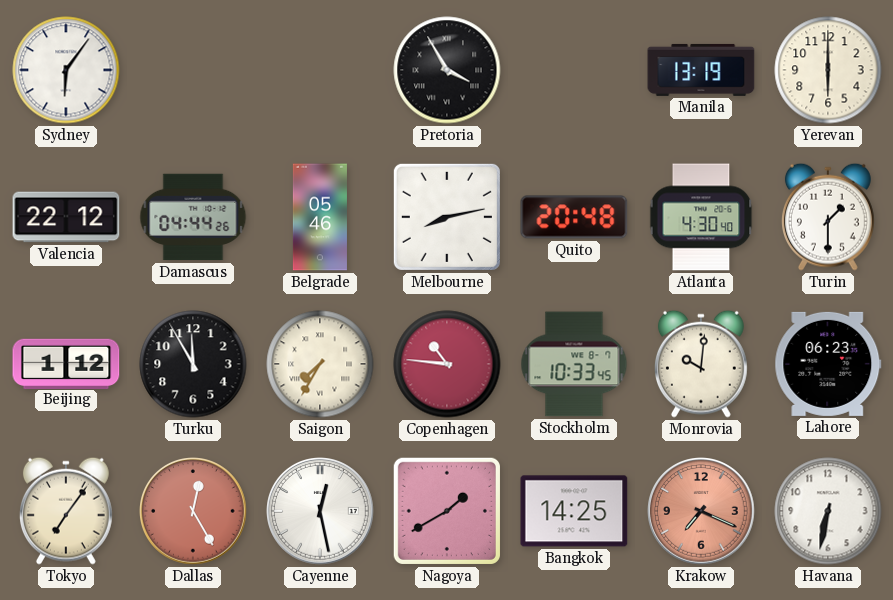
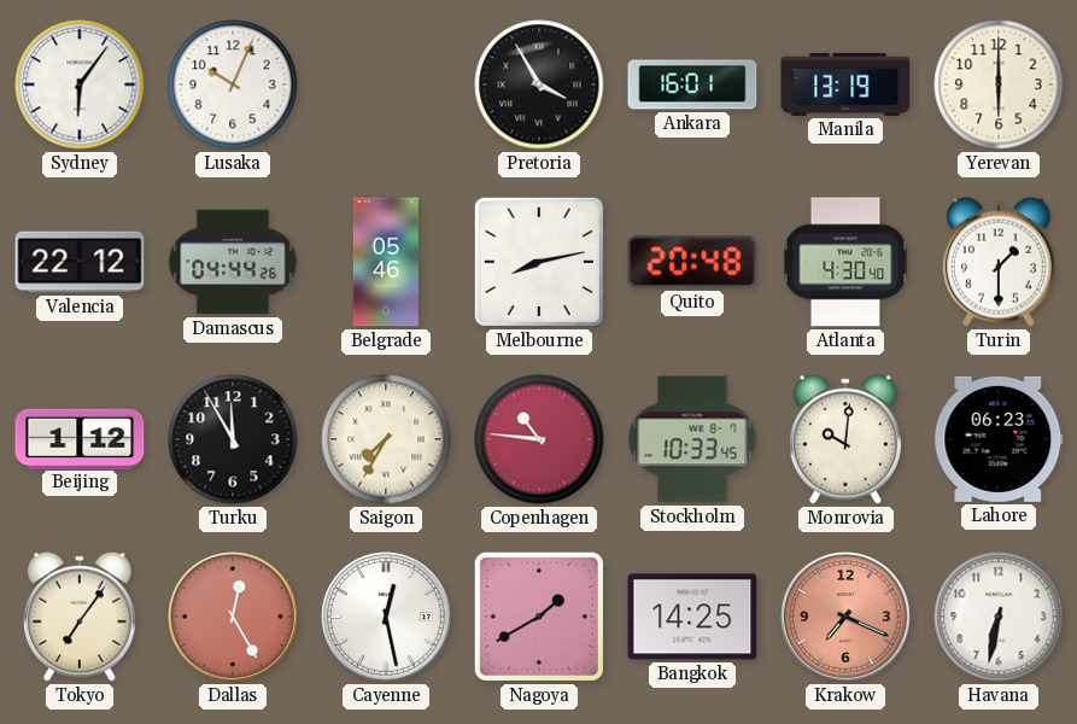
Lusaka: none -> 10:04 (233, 84)
Ankara: none -> 16:01 (692, 84)
